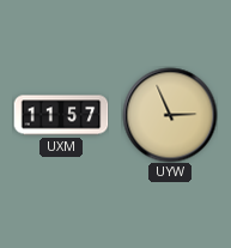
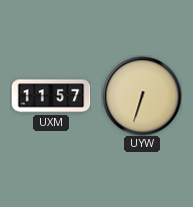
UYW: 2:56 -> 6:33 (142, 96)
